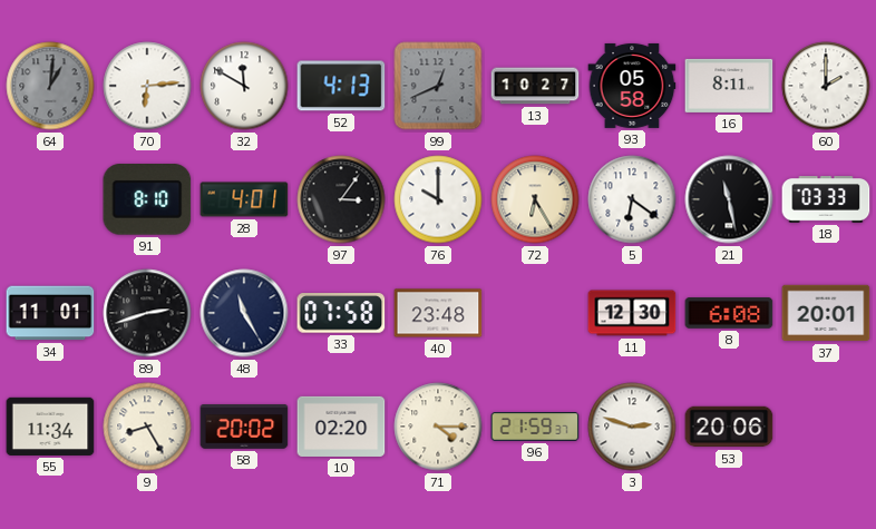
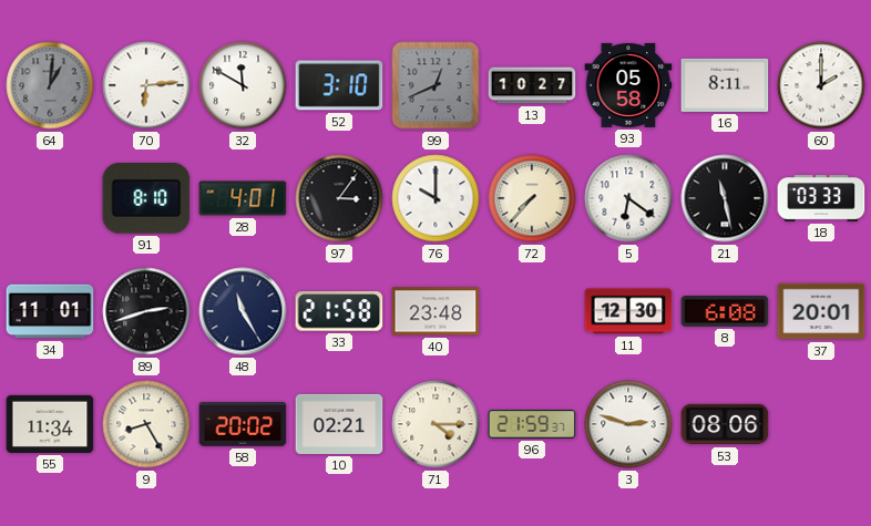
52: 4:13 -> 3:10 (339, 85)
72: 6:25 -> 7:37 (532, 198)
33: 07:58 -> 21:58 (339, 311)
10: 02:20 -> 02:21 (339, 424)
53: 20:06 -> 08:06 (725, 424)
